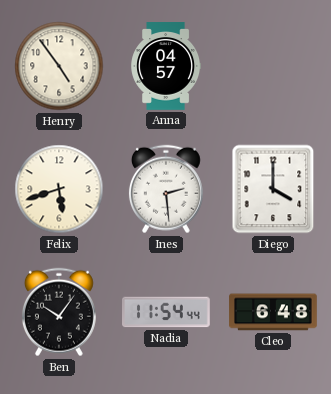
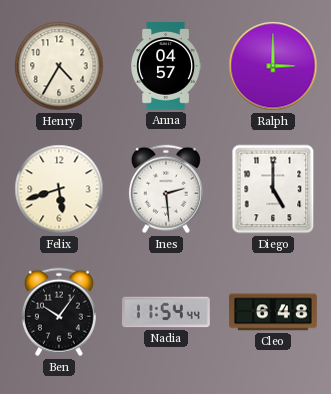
Henry: 4:54 -> 4:35 (59, 66)
Ralph: none -> 3:00 (273, 66)
Diego: 4:00 -> 5:00 (273, 189)
